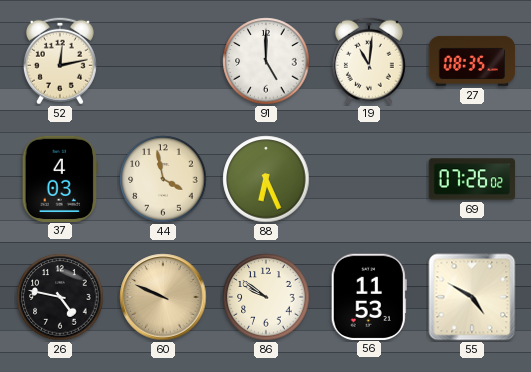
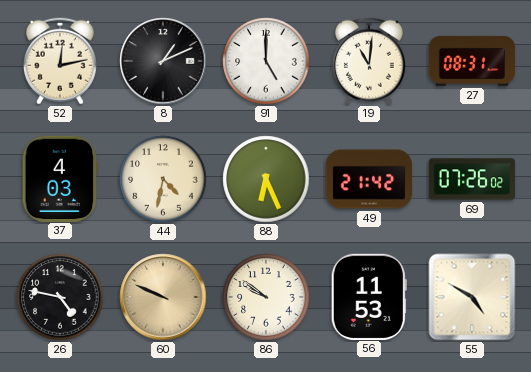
8: none -> 1:11 (163, 61)
27: 08:35 -> 08:31 (472, 61)
44: 3:58 -> 4:32 (163, 179)
49: none -> 21:42 (369, 179)
